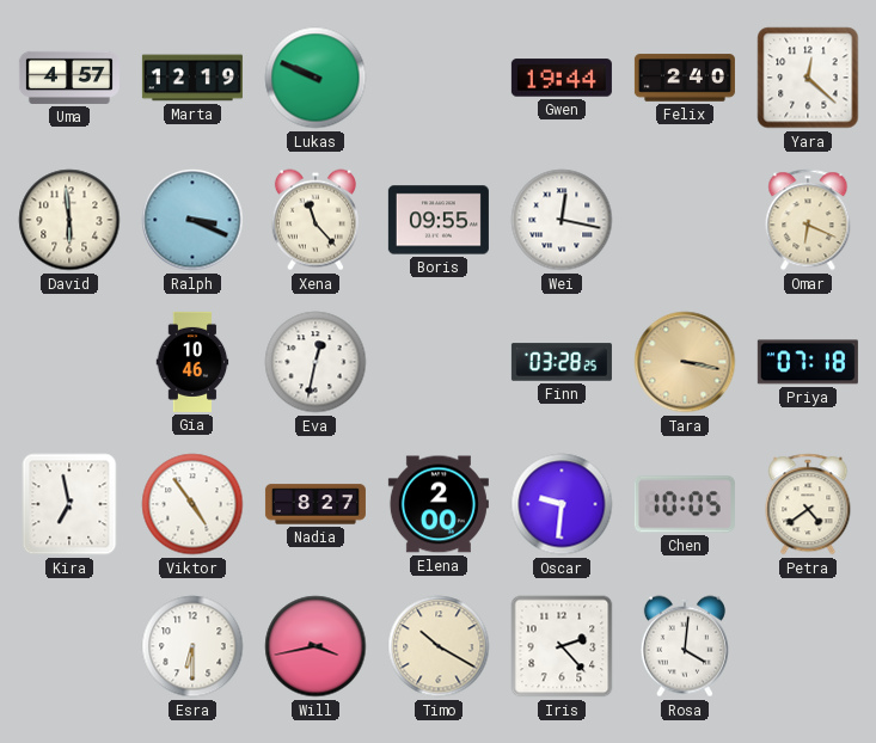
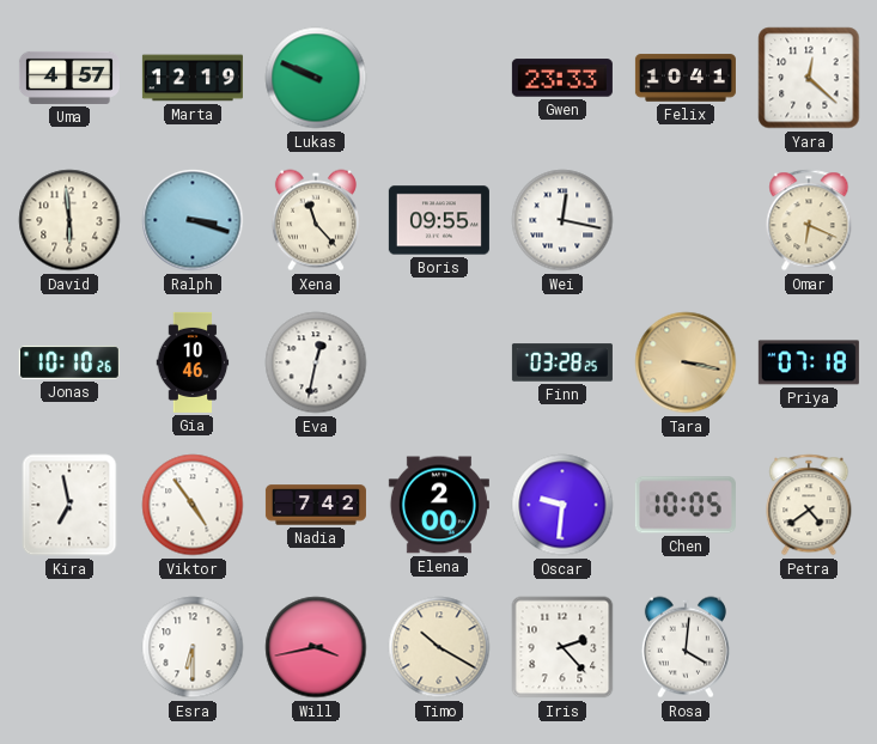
Gwen: 19:44 -> 23:33 (562, 78)
Felix: 2:40 -> 10:41 (686, 78)
Ralph: 3:19 -> 3:18 (193, 220)
Jonas: none -> 10:10 (69, 362)
Nadia: 8:27 -> 7:42 (316, 505)
